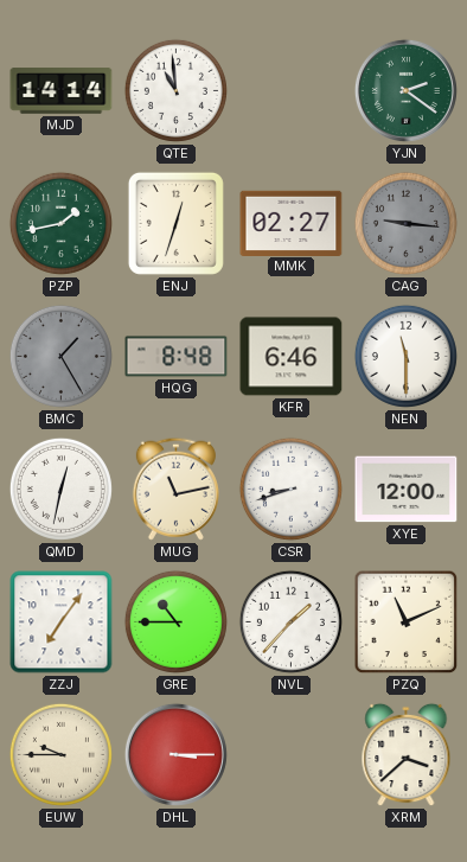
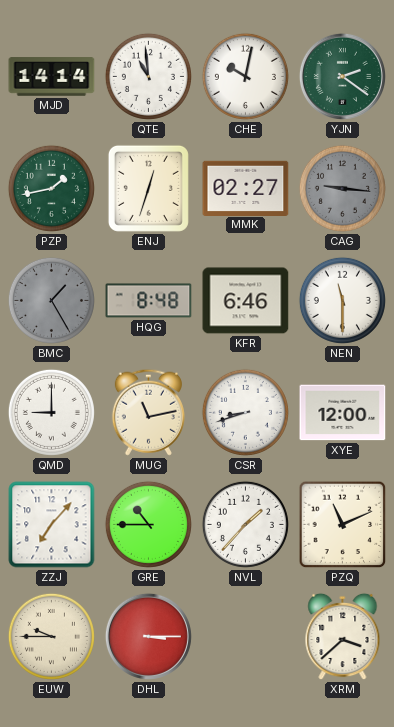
CHE: none -> 10:02 (245, 76)
QMD: 12:32 -> 9:00 (51, 412)
ZZJ: 7:06 -> 7:07 (52, 525)
